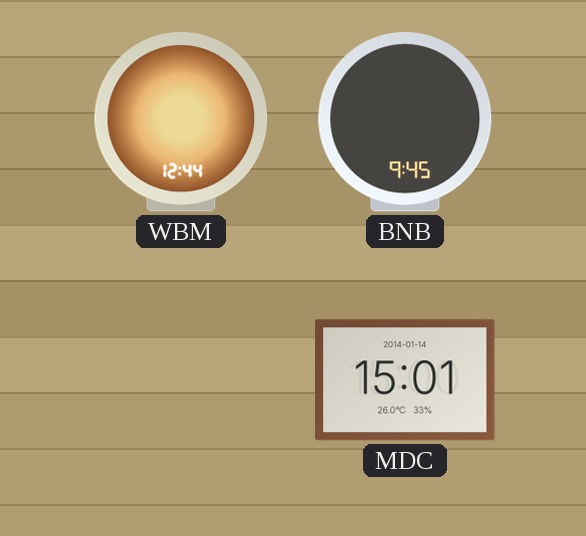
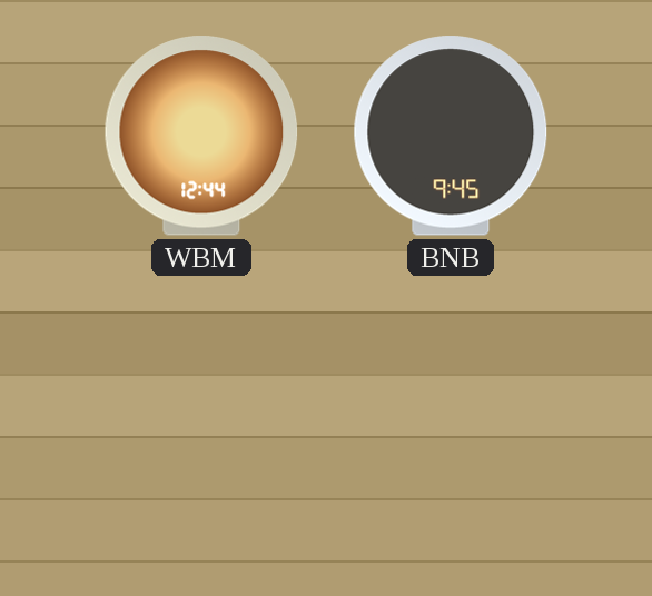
MDC: 15:01 -> none (405, 380)
